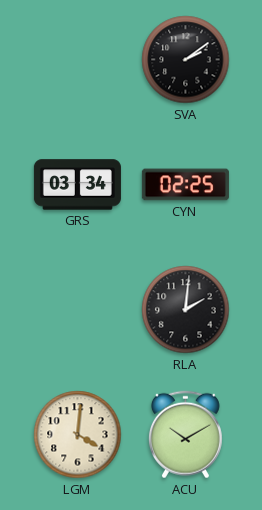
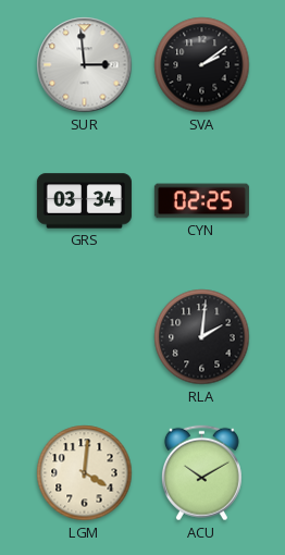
SUR: none -> 2:59 (85, 65)
